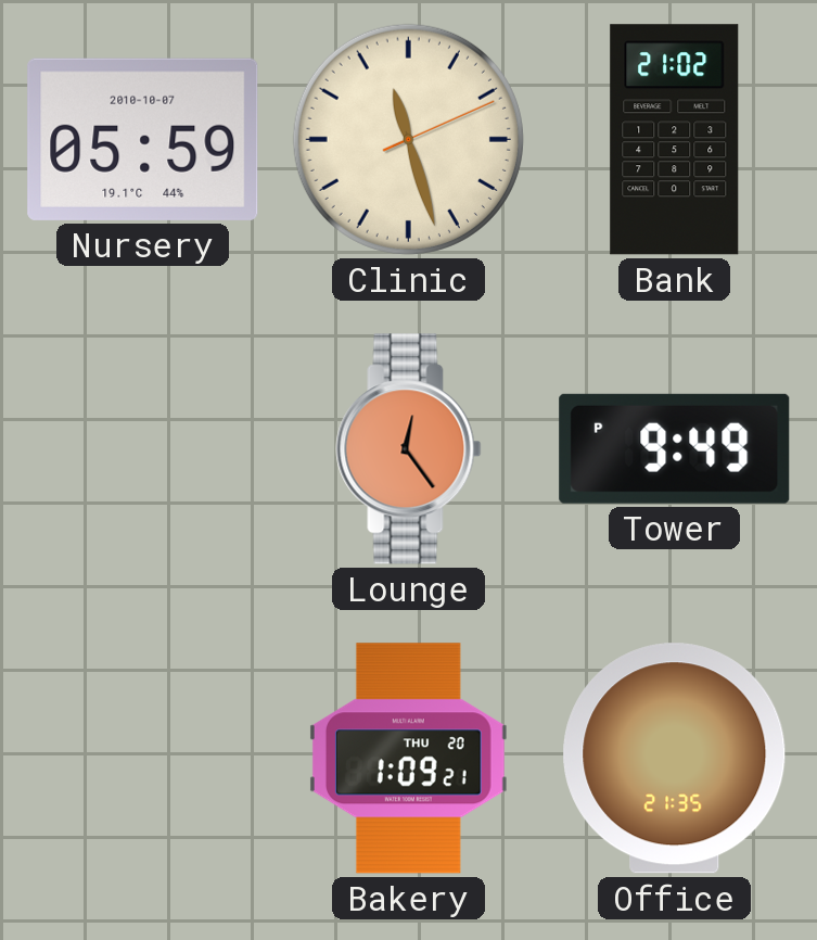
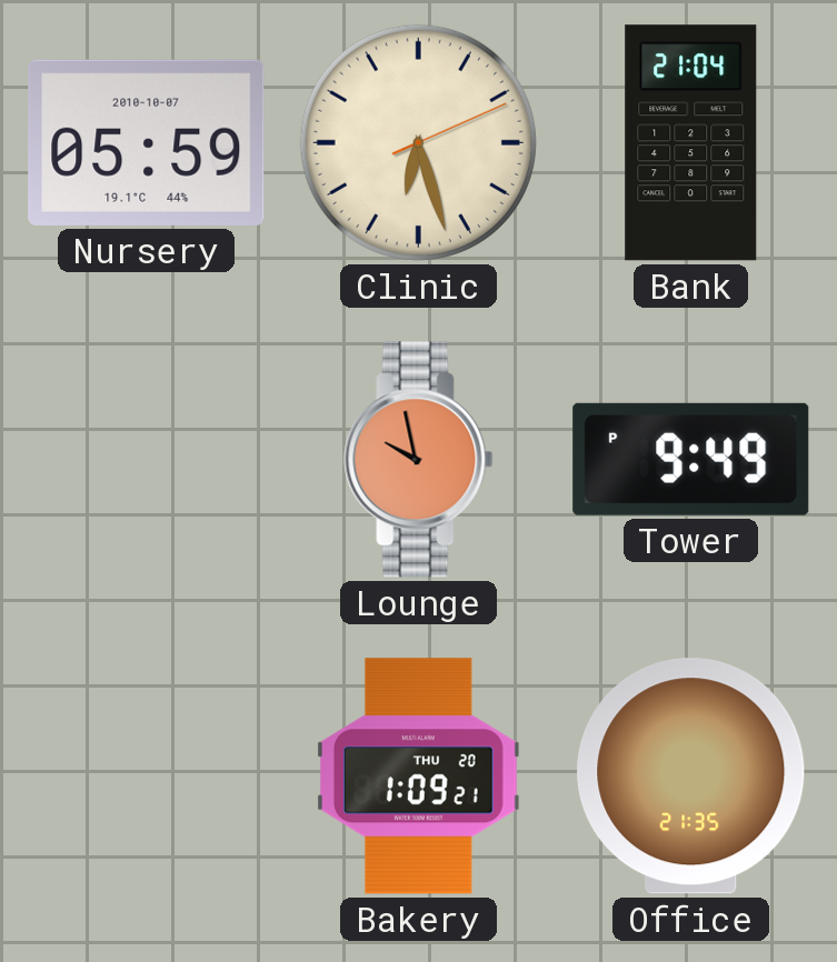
Clinic: 11:27 -> 6:27 (418, 142)
Bank: 21:02 -> 21:04 (691, 143)
Lounge: 12:24 -> 9:58 (419, 460)
